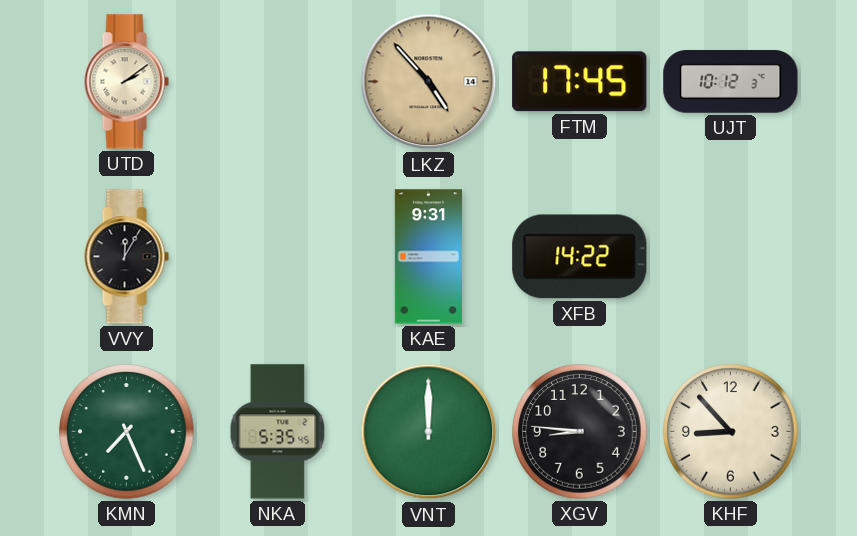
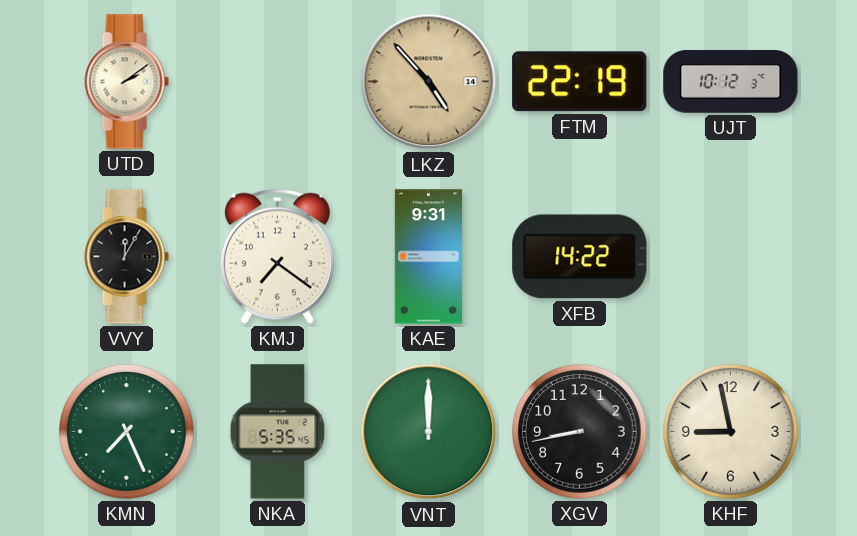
FTM: 17:45 -> 22:19 (580, 82)
KMJ: none -> 7:21 (277, 256)
XGV: 8:46 -> 8:43 (580, 432)
KHF: 8:53 -> 8:58 (731, 432)
